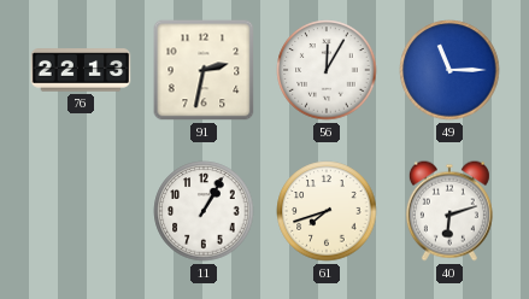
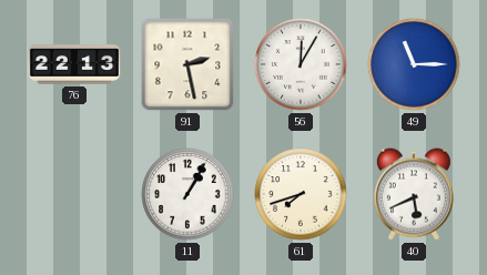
91: 2:32 -> 2:28 (187, 64)
40: 6:12 -> 5:41 (414, 194)
